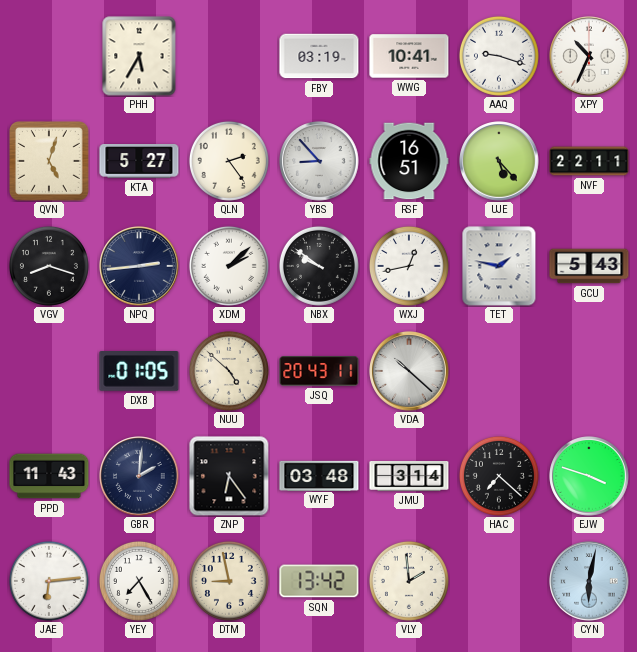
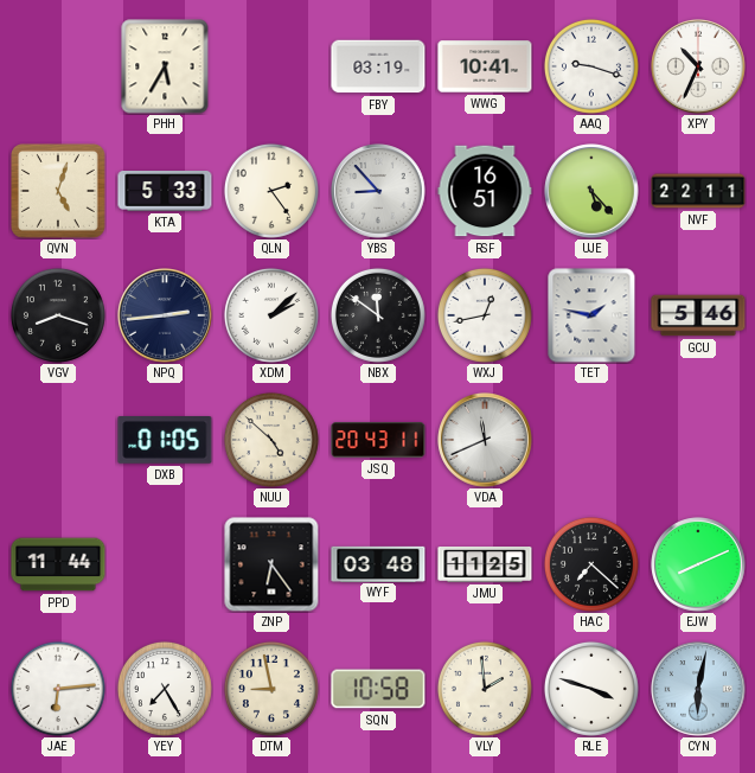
KTA: 5:27 -> 5:33 (165, 192)
NBX: 9:51 -> 11:51 (378, 315)
GCU: 5:43 -> 5:46 (698, 315)
VDA: 10:22 -> 11:41 (485, 440)
PPD: 11:43 -> 11:44 (58, 564)
GBR: 2:01 -> none (139, 476)
JMU: 3:14 -> 11:25 (485, 566)
EJW: 3:48 -> 8:11 (698, 564)
SQN: 13:42 -> 10:58 (378, 689)
RLE: none -> 3:48 (591, 689)
